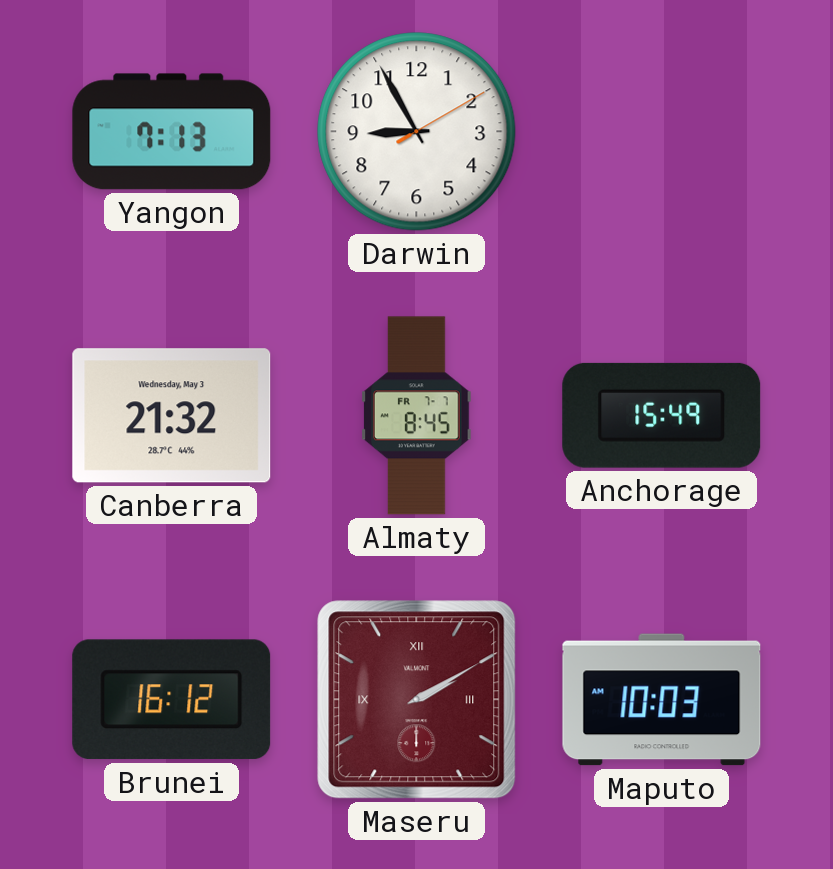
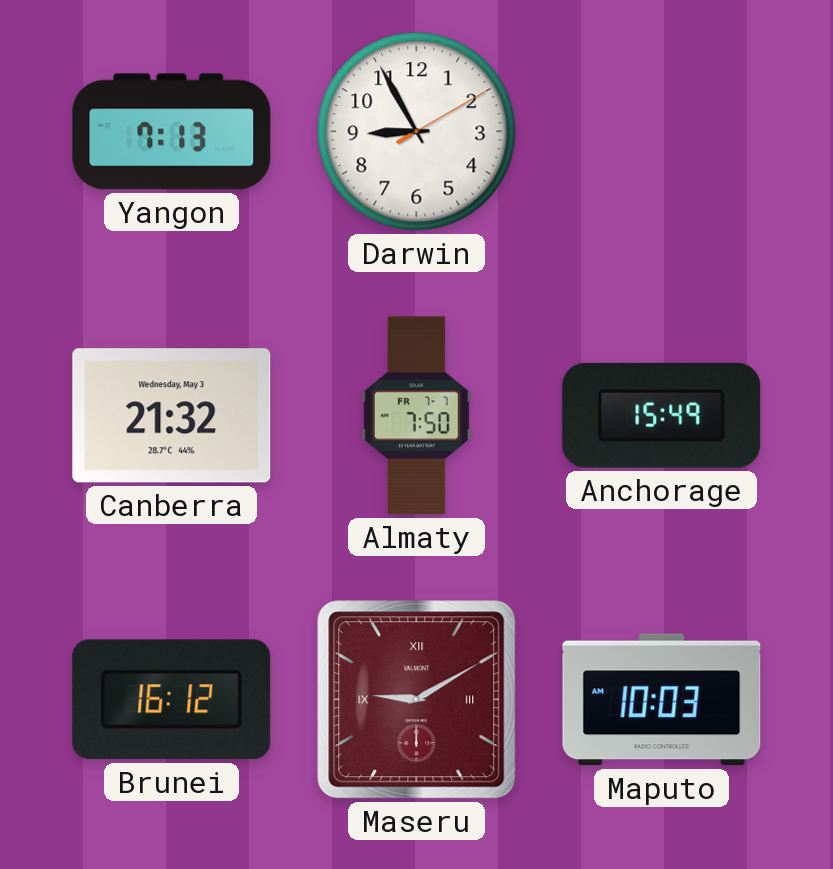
Almaty: 8:45 -> 7:50 (417, 416)
Maseru: 2:10 -> 9:10 (417, 700)
